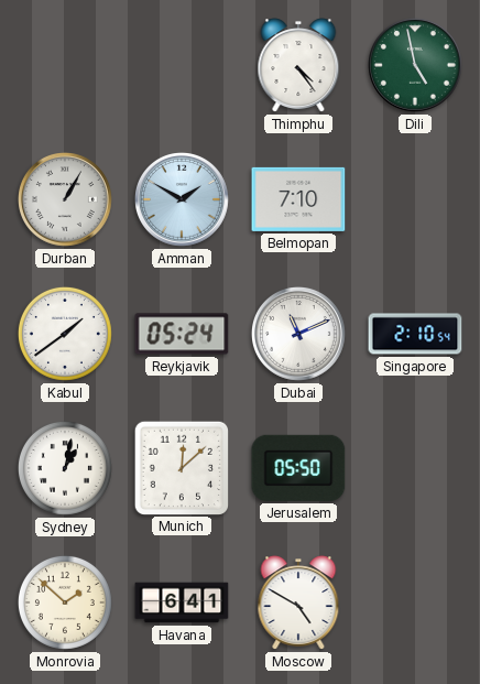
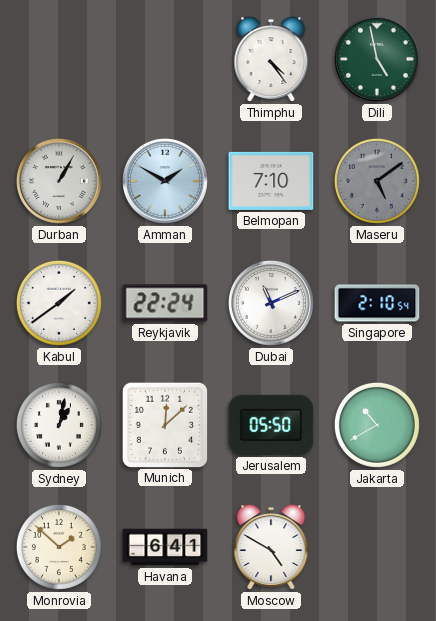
Maseru: none -> 5:09 (377, 181)
Reykjavik: 05:24 -> 22:24 (165, 303)
Jakarta: none -> 10:40 (377, 425)
